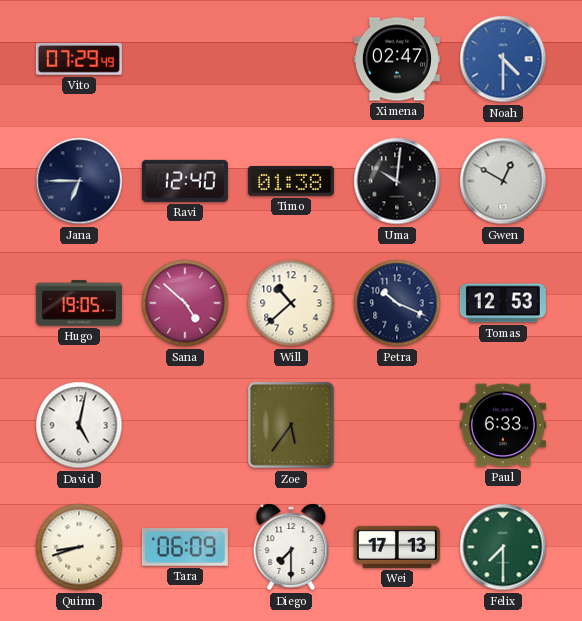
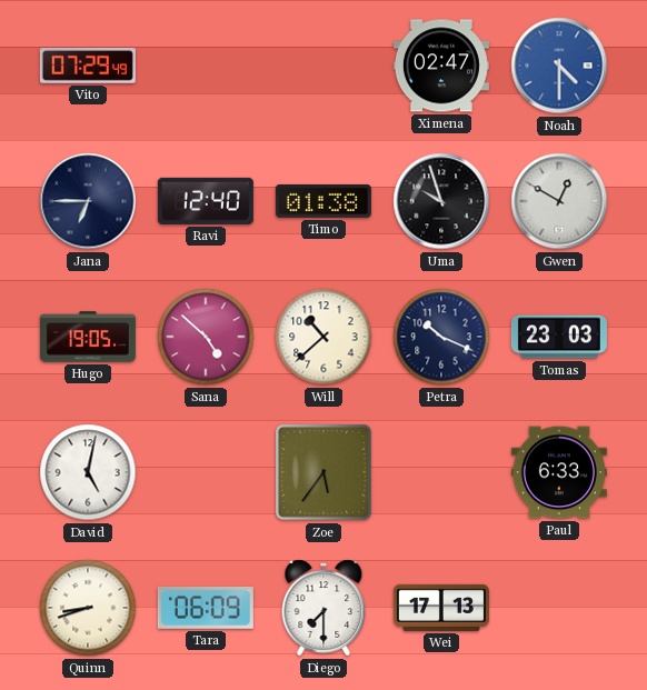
Uma: 10:01 -> 9:57 (441, 201)
Tomas: 12:53 -> 23:03 (559, 337)
Felix: 7:30 -> none (503, 547)
